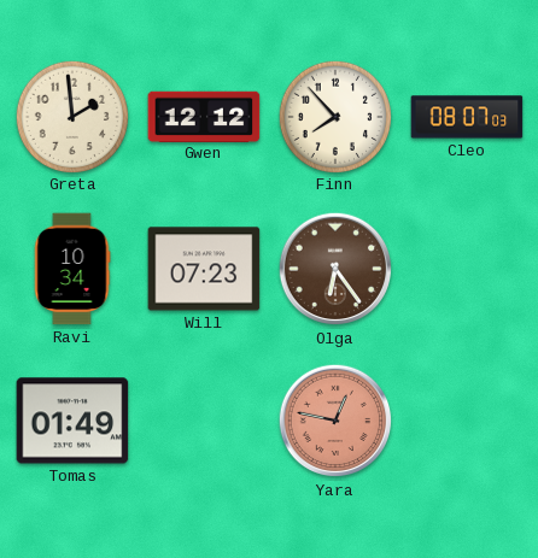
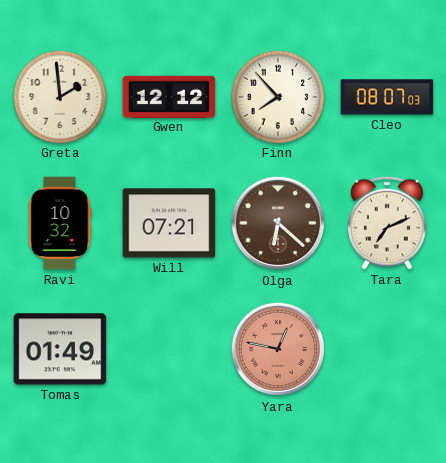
Ravi: 10:34 -> 10:32 (60, 223)
Will: 07:23 -> 07:21 (169, 223)
Olga: 6:24 -> 6:22 (278, 223)
Tara: none -> 7:11 (387, 223)
